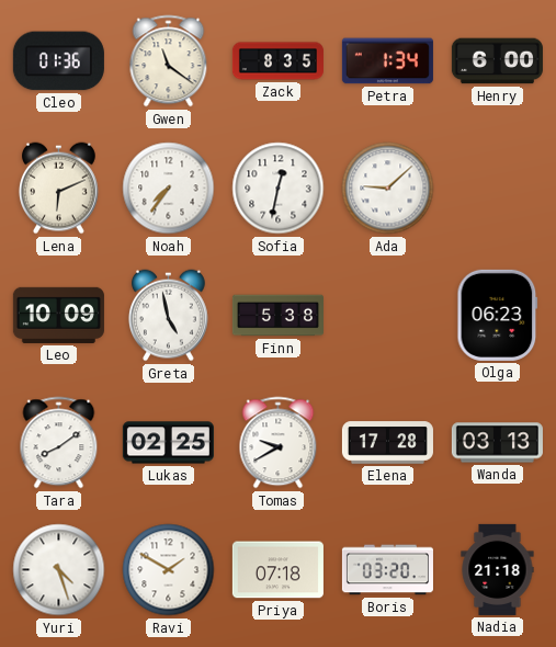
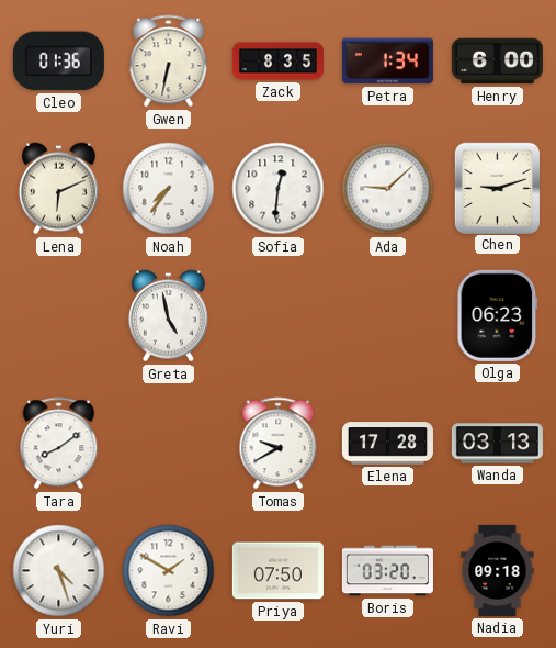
Gwen: 11:21 -> 6:32 (169, 62)
Sofia: 12:32 -> 12:31 (279, 189)
Chen: none -> 9:12 (497, 188)
Leo: 10:09 -> none (58, 315)
Finn: 5:38 -> none (277, 316)
Lukas: 02:25 -> none (168, 443)
Priya: 07:18 -> 07:50 (277, 571)
Nadia: 21:18 -> 09:18 (498, 570)
